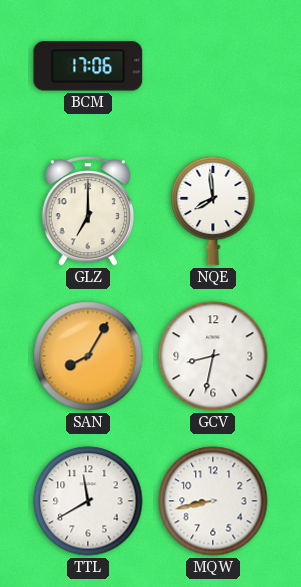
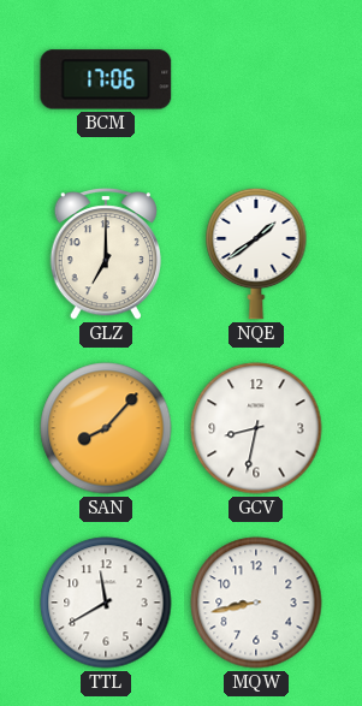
NQE: 7:59 -> 1:39 (256, 254)
SAN: 8:05 -> 8:07 (106, 428)
